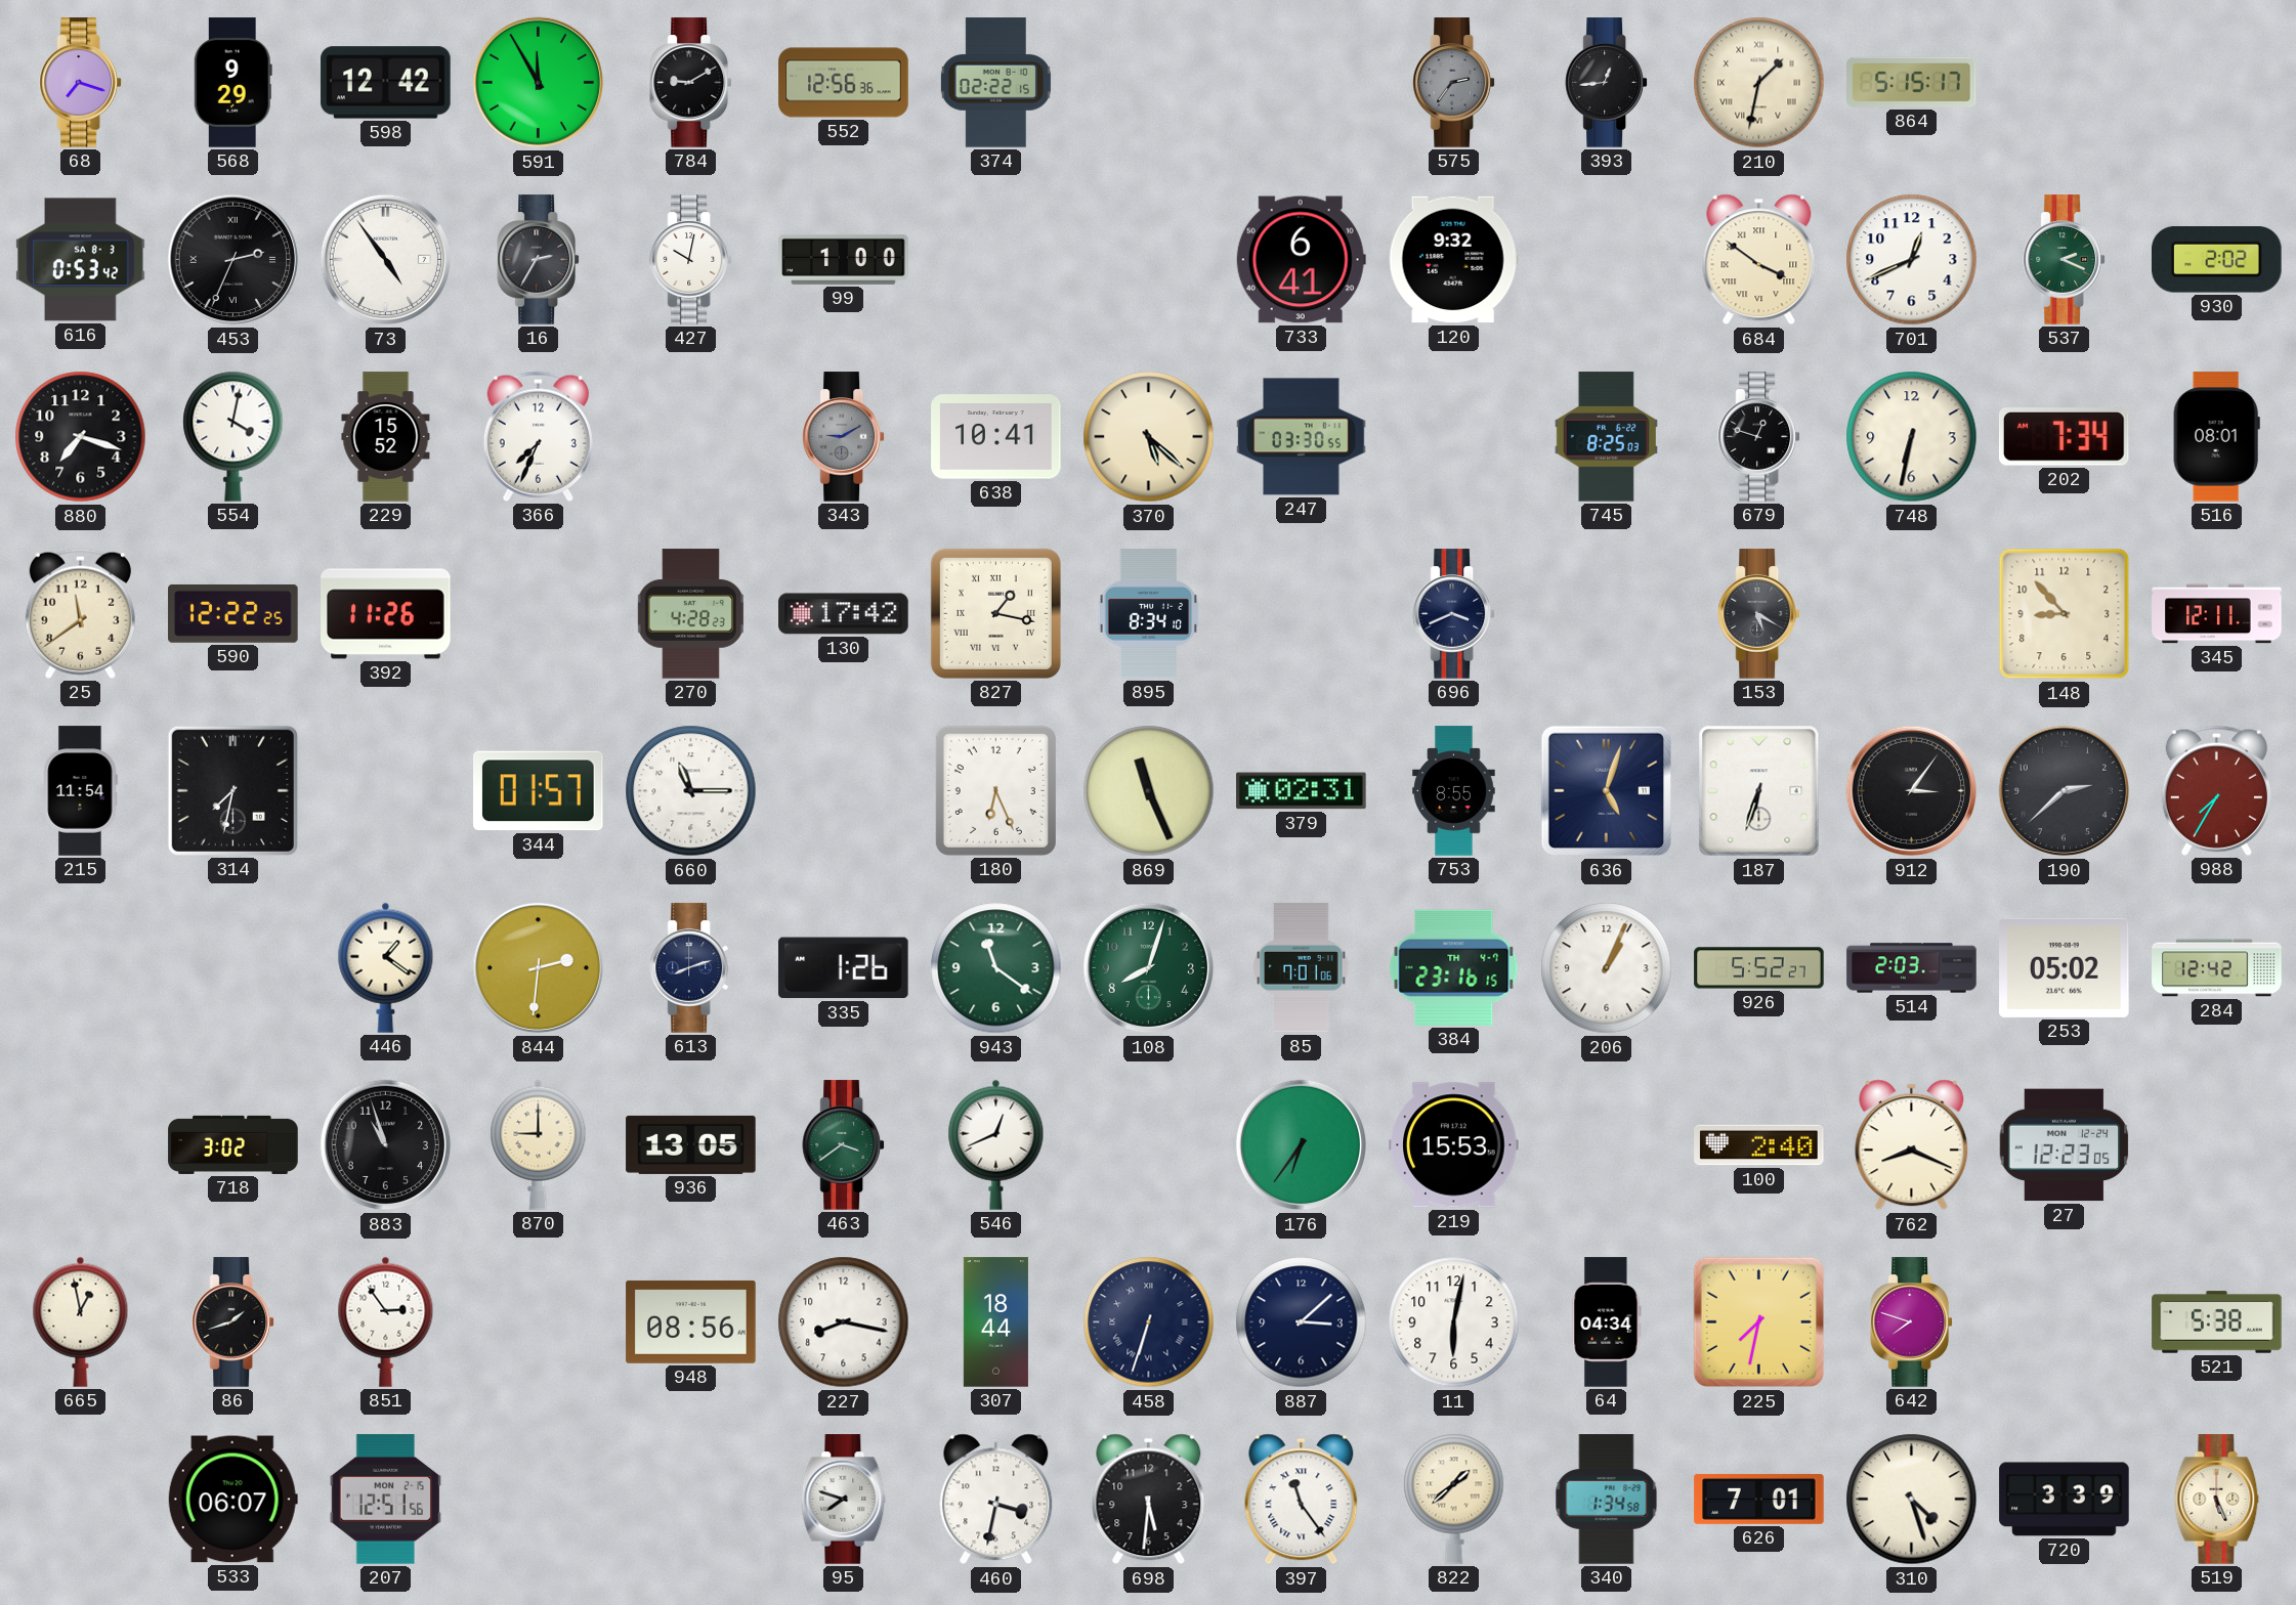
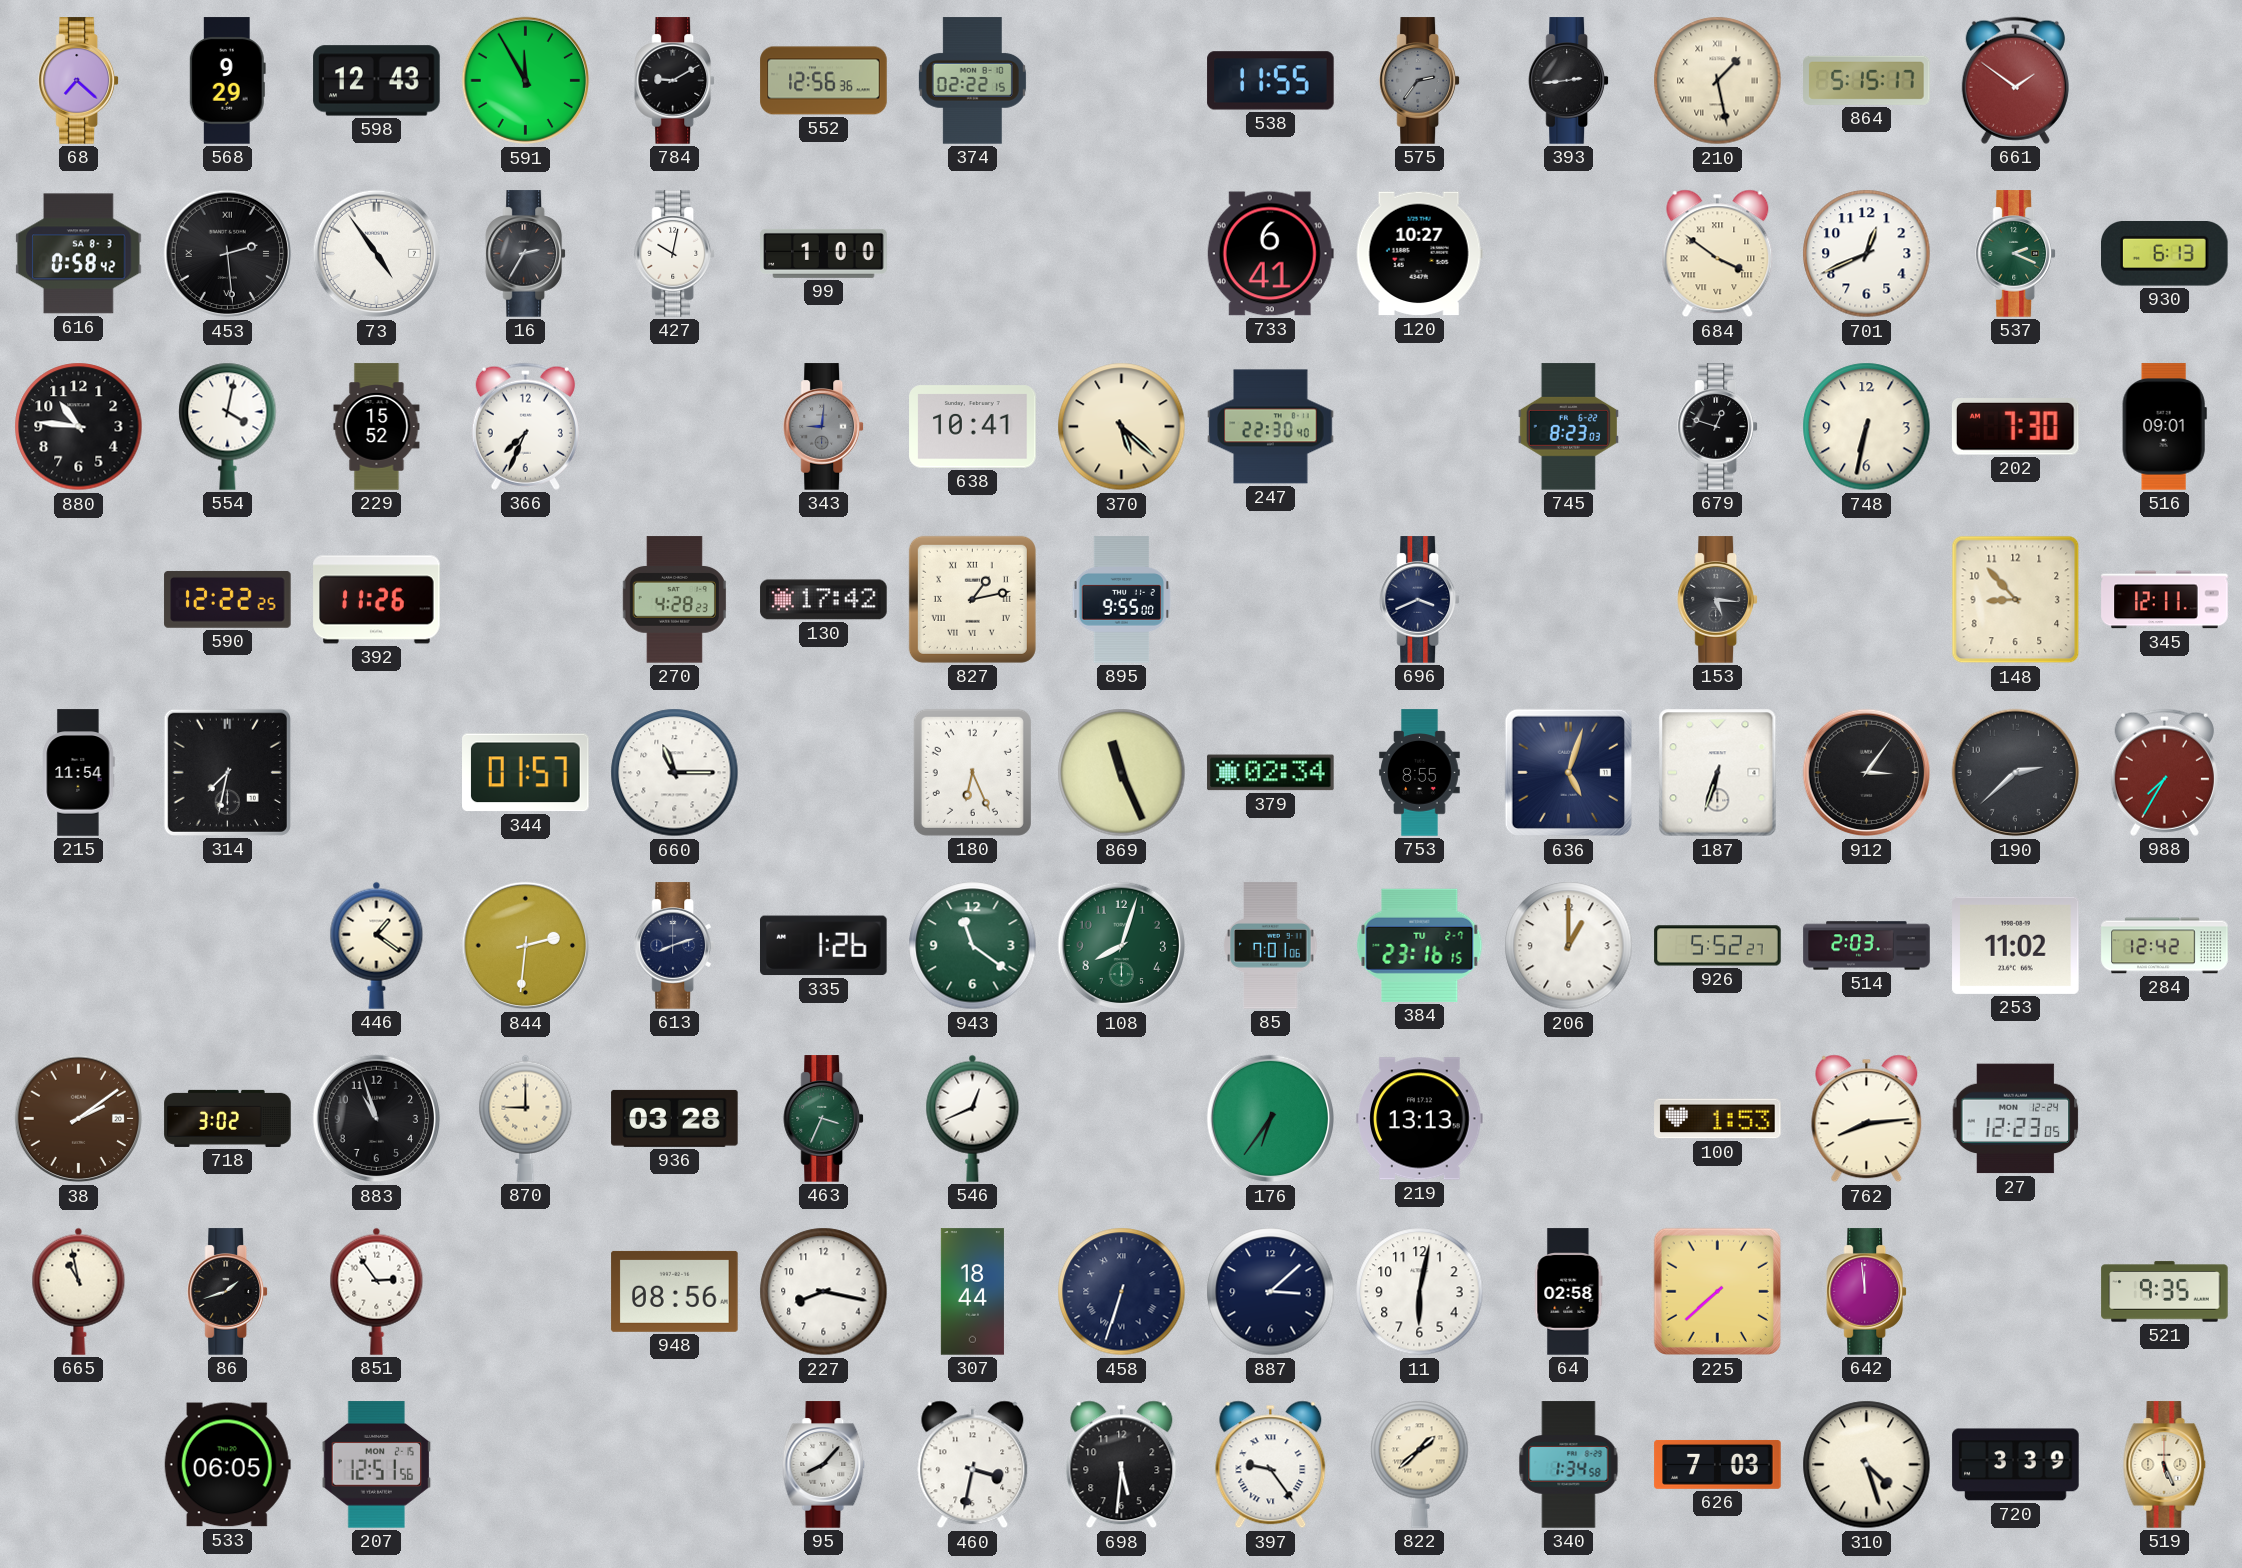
68: 7:18 -> 7:22 (78, 81)
598: 12:42 -> 12:43 (377, 81)
538: none -> 11:55 (1271, 81)
393: 12:44 -> 2:44 (1568, 81)
210: 1:32 -> 1:28 (1718, 81)
661: none -> 1:51 (2015, 80)
616: 0:53 -> 0:58 (79, 254)
453: 2:34 -> 2:29 (228, 254)
120: 9:32 -> 10:27 (1419, 254)
930: 2:02 -> 6:13 (2165, 254)
880: 7:18 -> 10:46 (79, 427)
343: 9:10 -> 9:01 (823, 427)
247: 03:30 -> 22:30 (1271, 427)
745: 8:25 -> 8:23 (1568, 427)
202: 7:34 -> 7:30 (2015, 427)
516: 08:01 -> 09:01 (2164, 427)
25: 11:39 -> none (80, 613)
827: 1:17 -> 1:13 (972, 599)
895: 8:34 -> 9:55 (1122, 600)
153: 5:20 -> 5:16 (1717, 600)
379: 02:31 -> 02:34 (1271, 773)
384 date: TH 4-7 -> TU 2-7 (1420, 945)
206: 1:04 -> 1:00 (1569, 946)
253: 05:02 -> 11:02 (2016, 945)
38: none -> 2:09 (79, 1119)
936: 13:05 -> 03:28 (675, 1118)
463: 3:39 -> 3:34 (823, 1119)
219: 15:53 -> 13:13 (1420, 1119)
100: 2:40 -> 1:53 (1718, 1119)
762: 8:19 -> 8:14 (1867, 1119)
665: 12:58 -> 10:58 (79, 1291)
64: 04:34 -> 02:58 (1569, 1292)
225: 7:32 -> 7:38 (1718, 1292)
642: 7:48 -> 11:59 (1866, 1292)
521: 5:38 -> 9:35 (2165, 1292)
533: 06:07 -> 06:05 (227, 1465)
95: 7:48 -> 8:07 (824, 1465)
397: 11:24 -> 9:24 (1271, 1465)
626: 7:01 -> 7:03 (1718, 1464)
